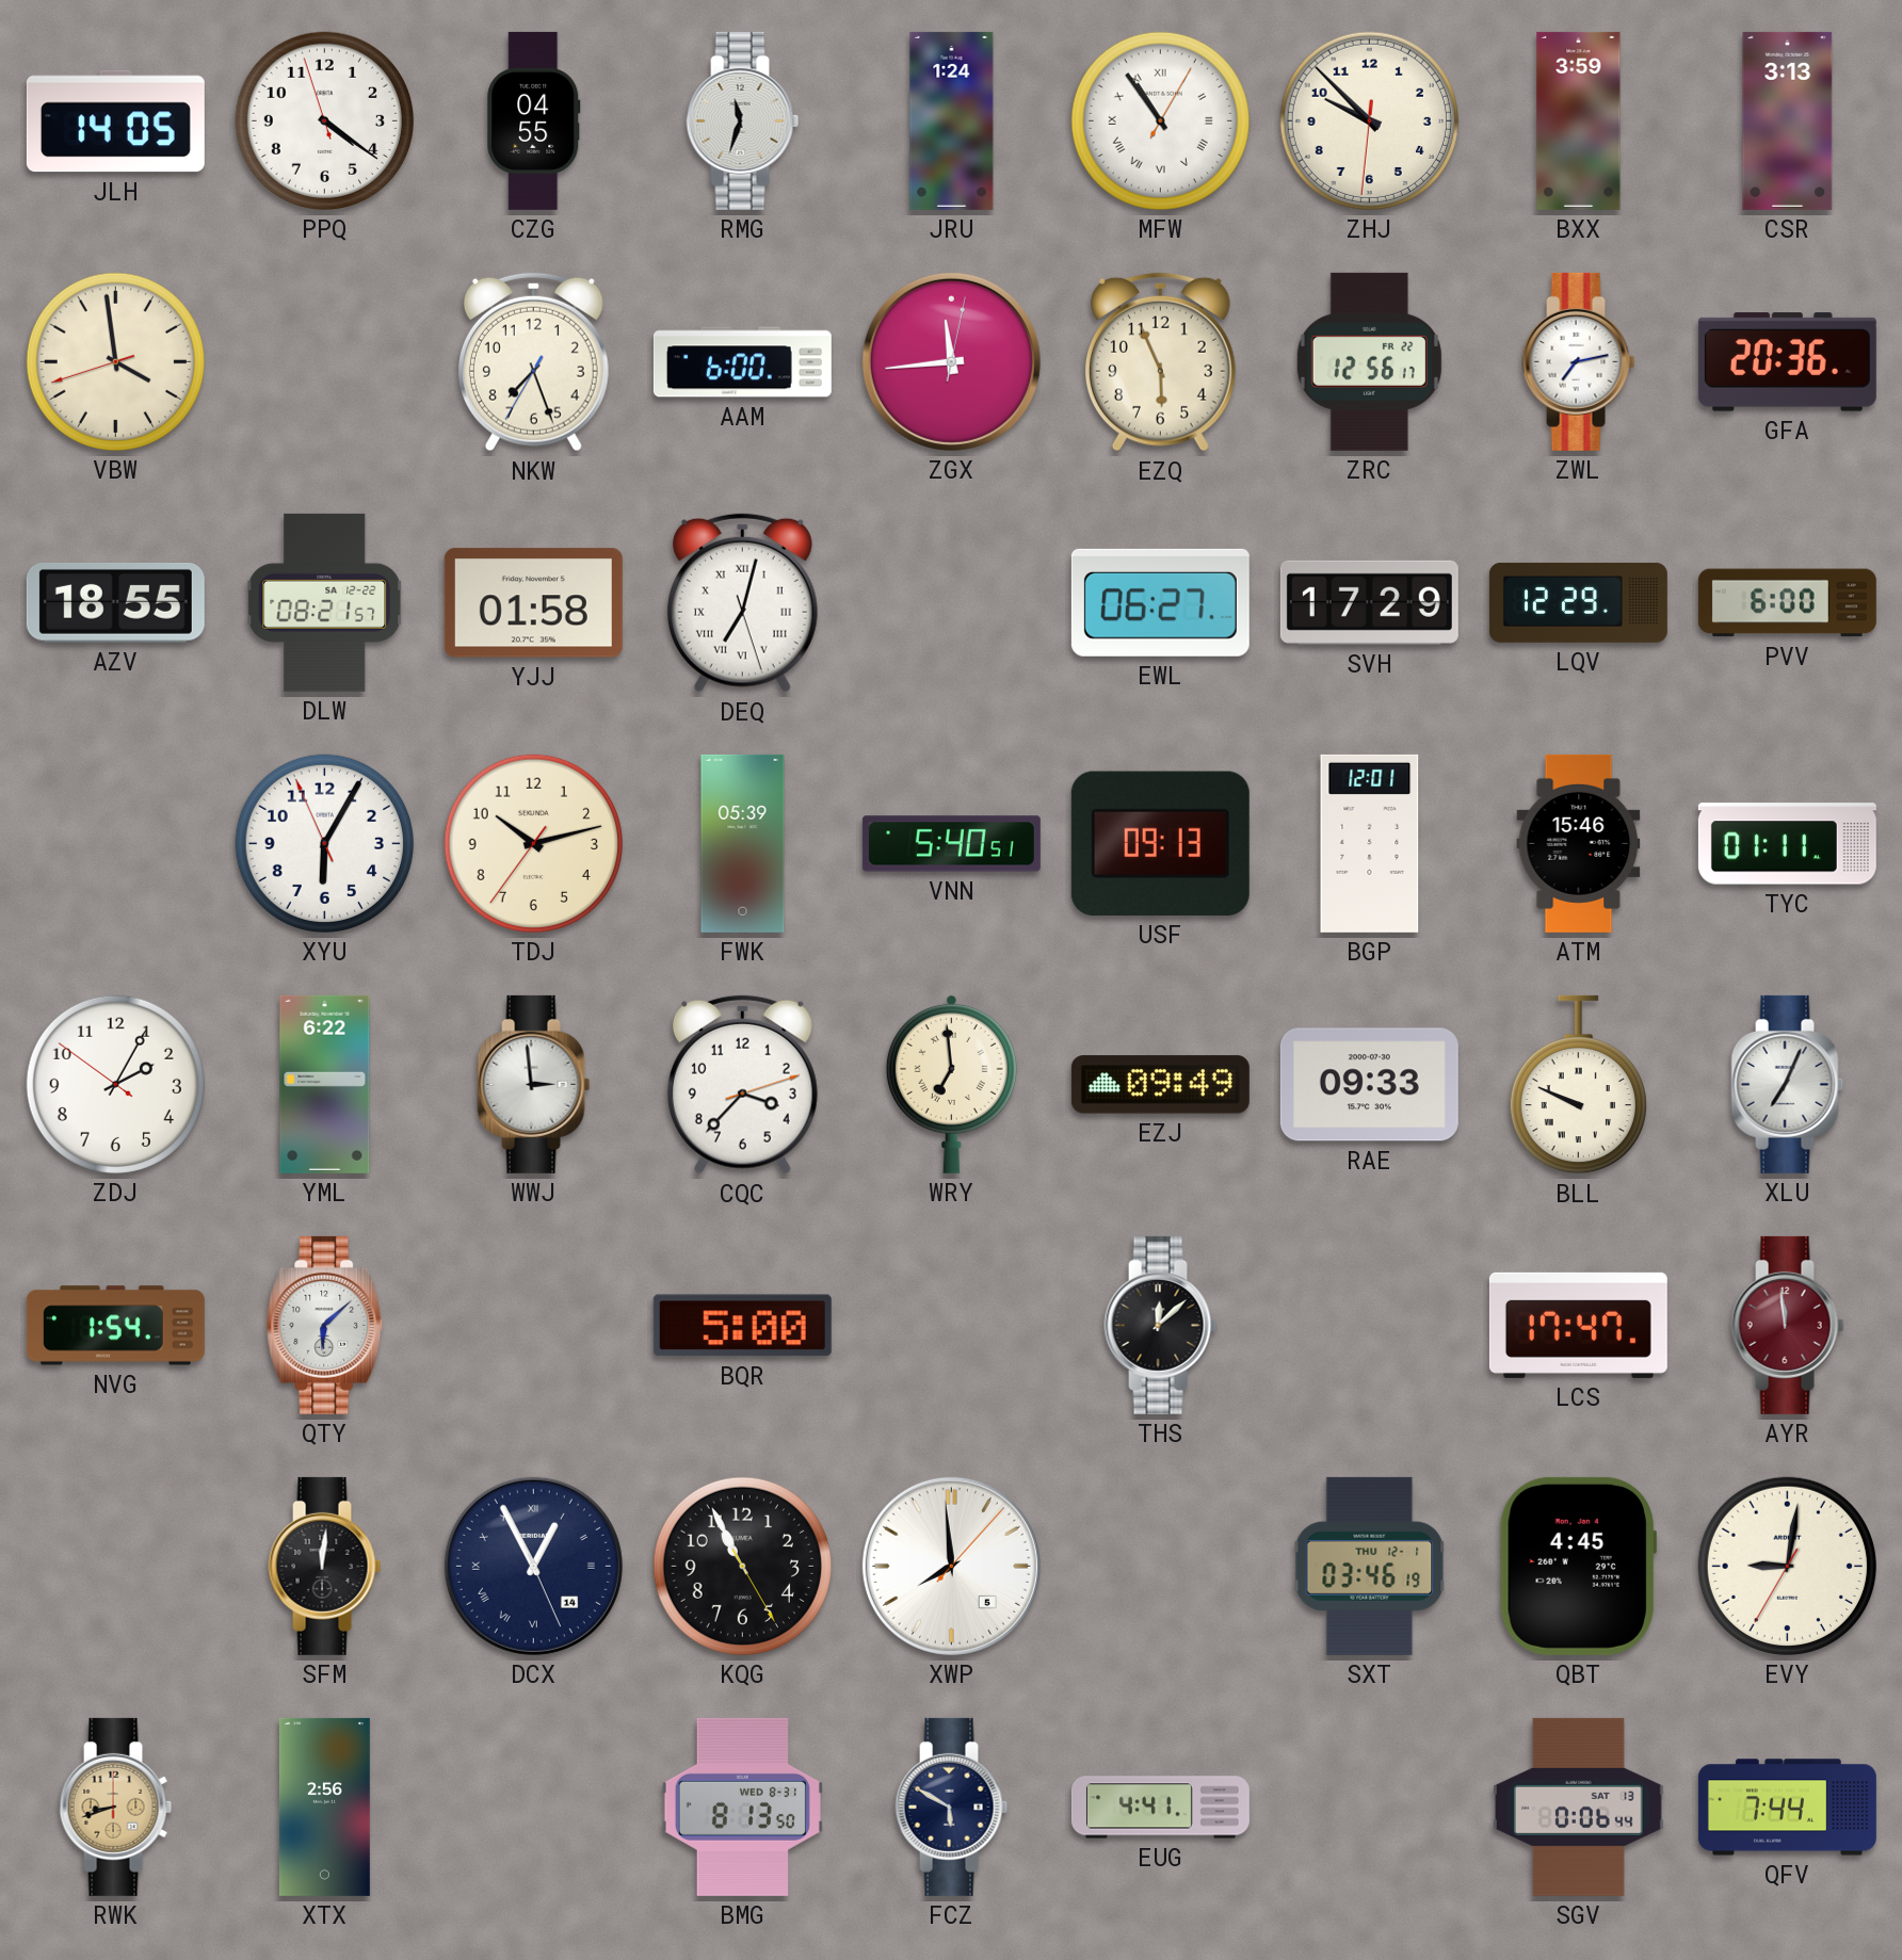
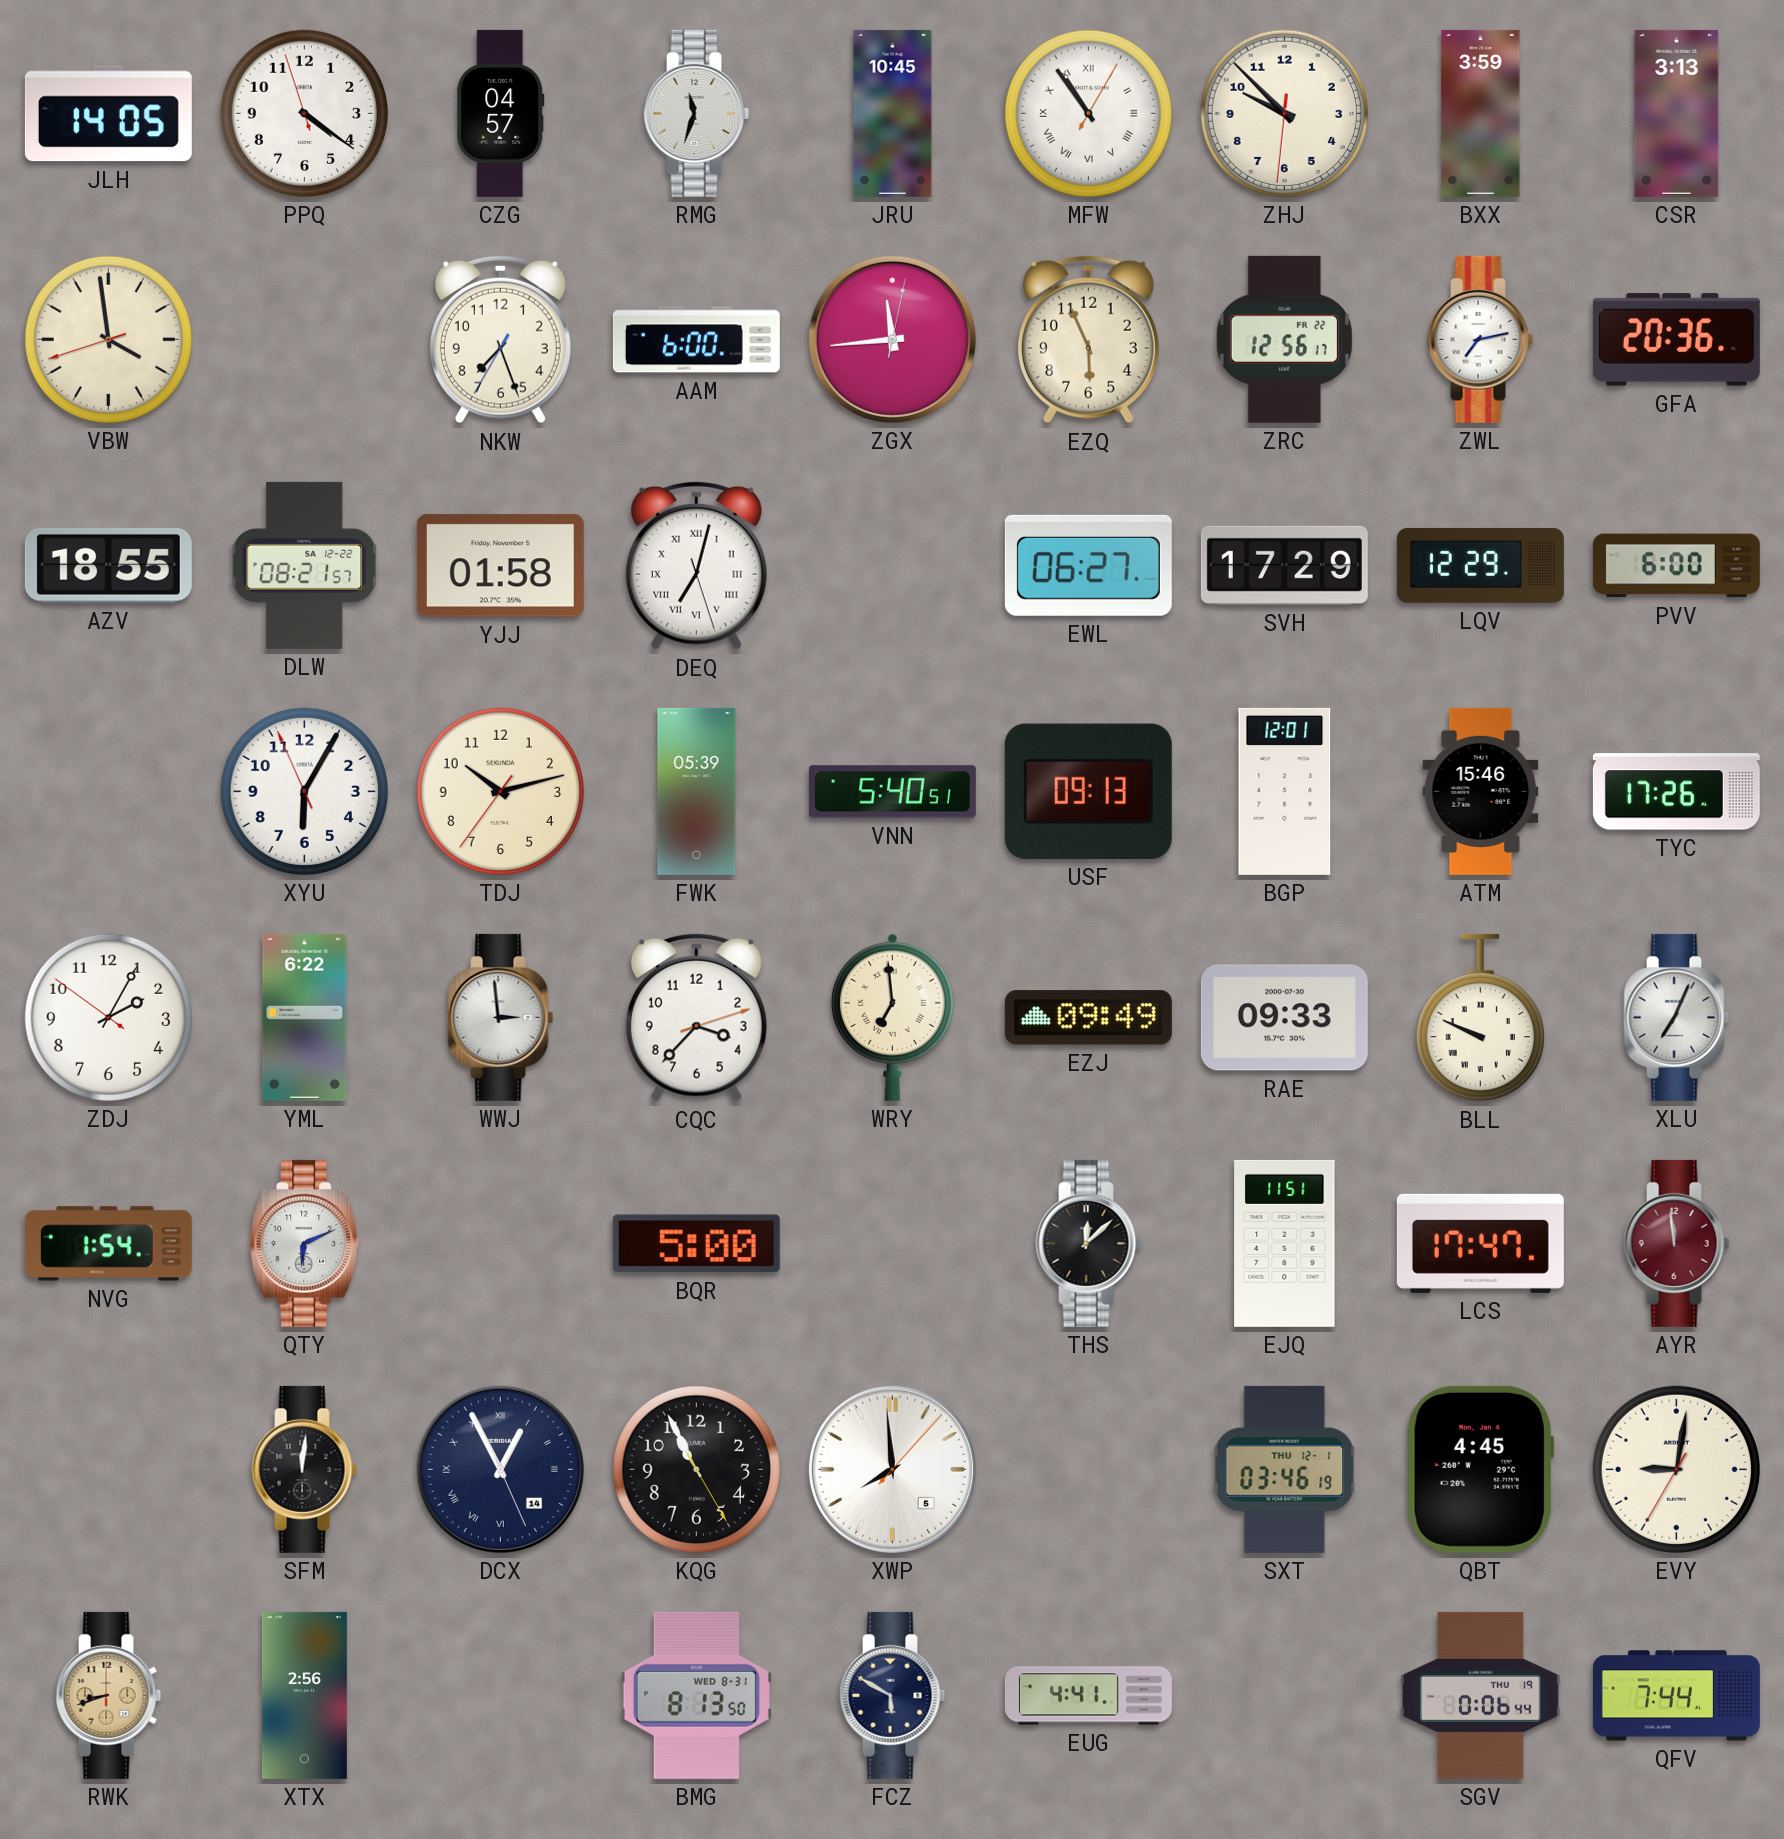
CZG: 04:55 -> 04:57 (501, 113)
JRU: 1:24 -> 10:45 (893, 113)
TYC: 01:11 -> 17:26 (1676, 792)
QTY: 6:08 -> 6:11 (305, 1243)
EJQ: none -> 11:51 (1285, 1243)
SGV date: SAT 13 -> THU 19 (1481, 1695)
